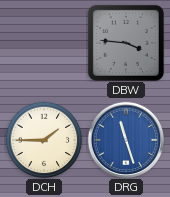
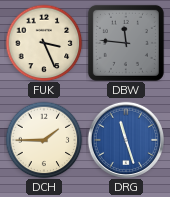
FUK: none -> 3:26 (44, 43)
DBW: 3:46 -> 11:46 (126, 43)
